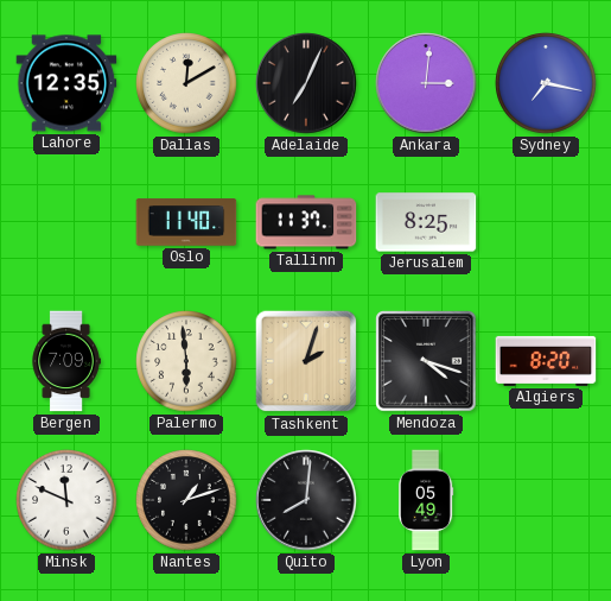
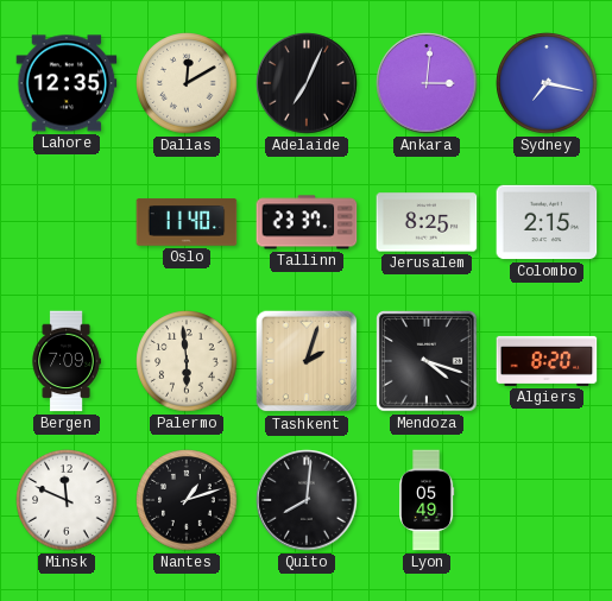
Tallinn: 11:37 -> 23:37 (307, 222)
Colombo: none -> 2:15 (547, 222)
